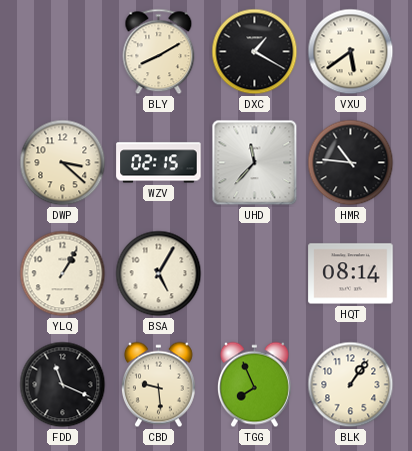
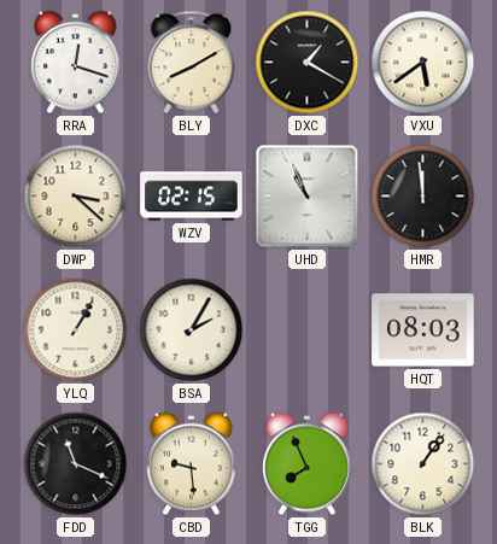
RRA: none -> 12:18 (75, 63)
UHD: 11:37 -> 10:56 (308, 197)
HMR: 10:46 -> 11:59 (423, 197)
BSA: 5:05 -> 2:05 (192, 331)
HQT: 08:14 -> 08:03 (423, 331)
